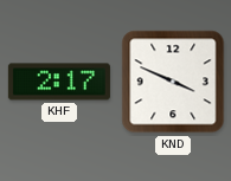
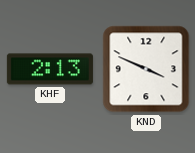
KHF: 2:17 -> 2:13 (50, 69)
